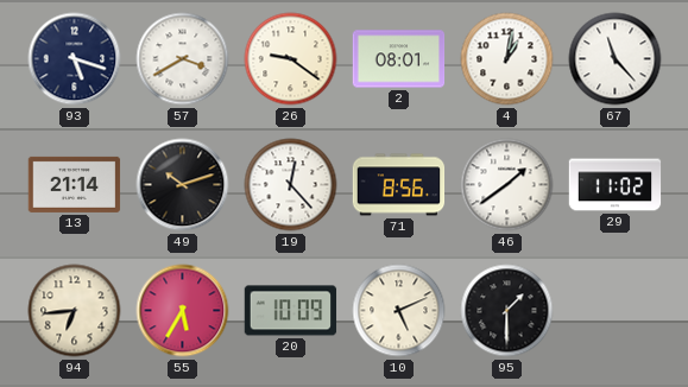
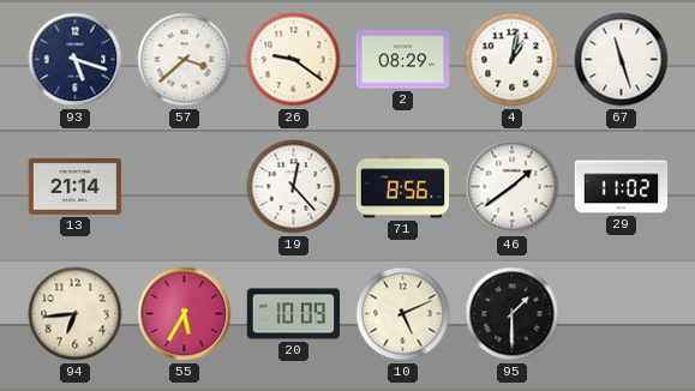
57: 3:40 -> 3:38 (185, 60)
2: 08:01 -> 08:29 (403, 60)
67: 11:23 -> 11:27 (622, 60)
49: 10:12 -> none (183, 185)
